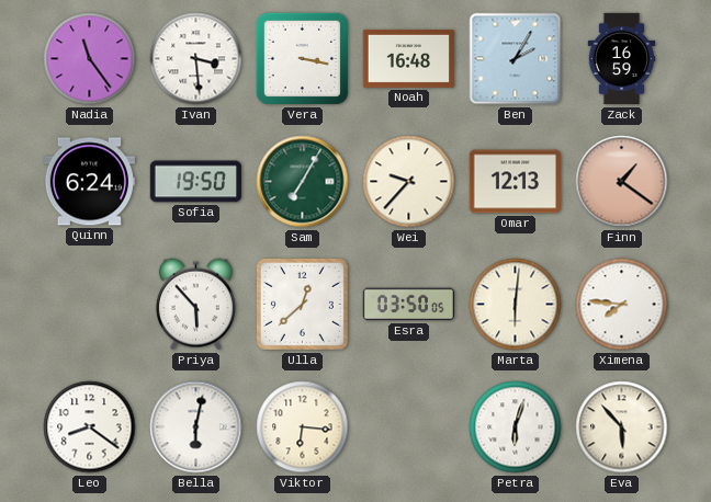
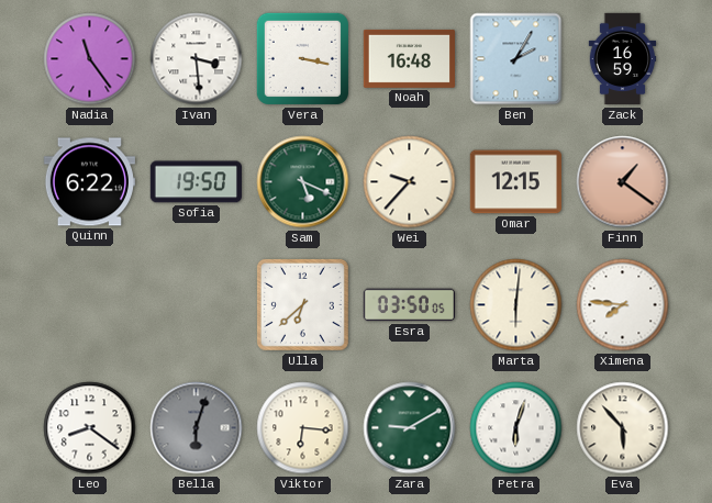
Quinn: 6:24 -> 6:22 (89, 182)
Sam: 7:05 -> 5:19 (303, 182)
Omar: 12:13 -> 12:15 (515, 182)
Priya: 5:53 -> none (195, 305)
Ulla: 12:38 -> 6:38 (302, 304)
Bella: 6:02 -> 6:03 (197, 428)
Bella dial: white -> grey (197, 428)
Zara: none -> 9:10 (410, 428)
